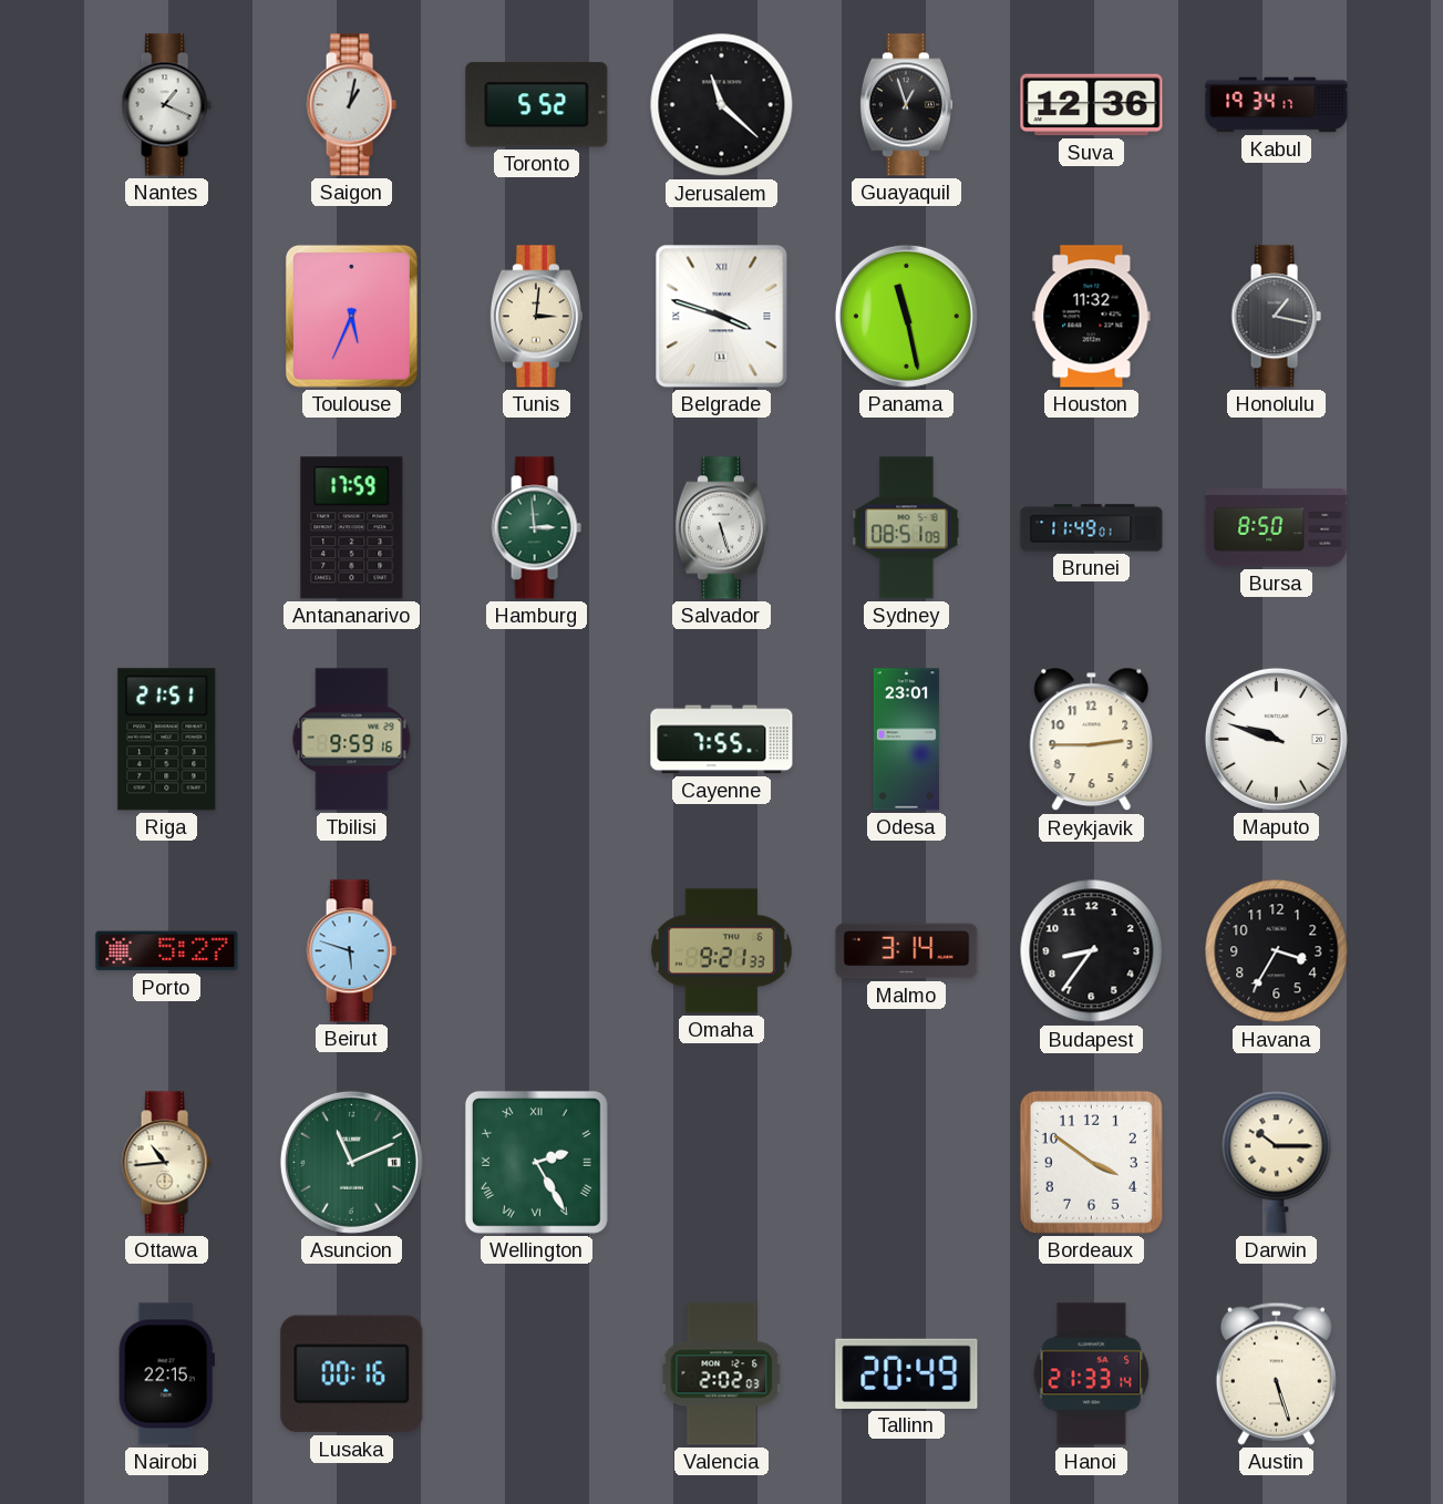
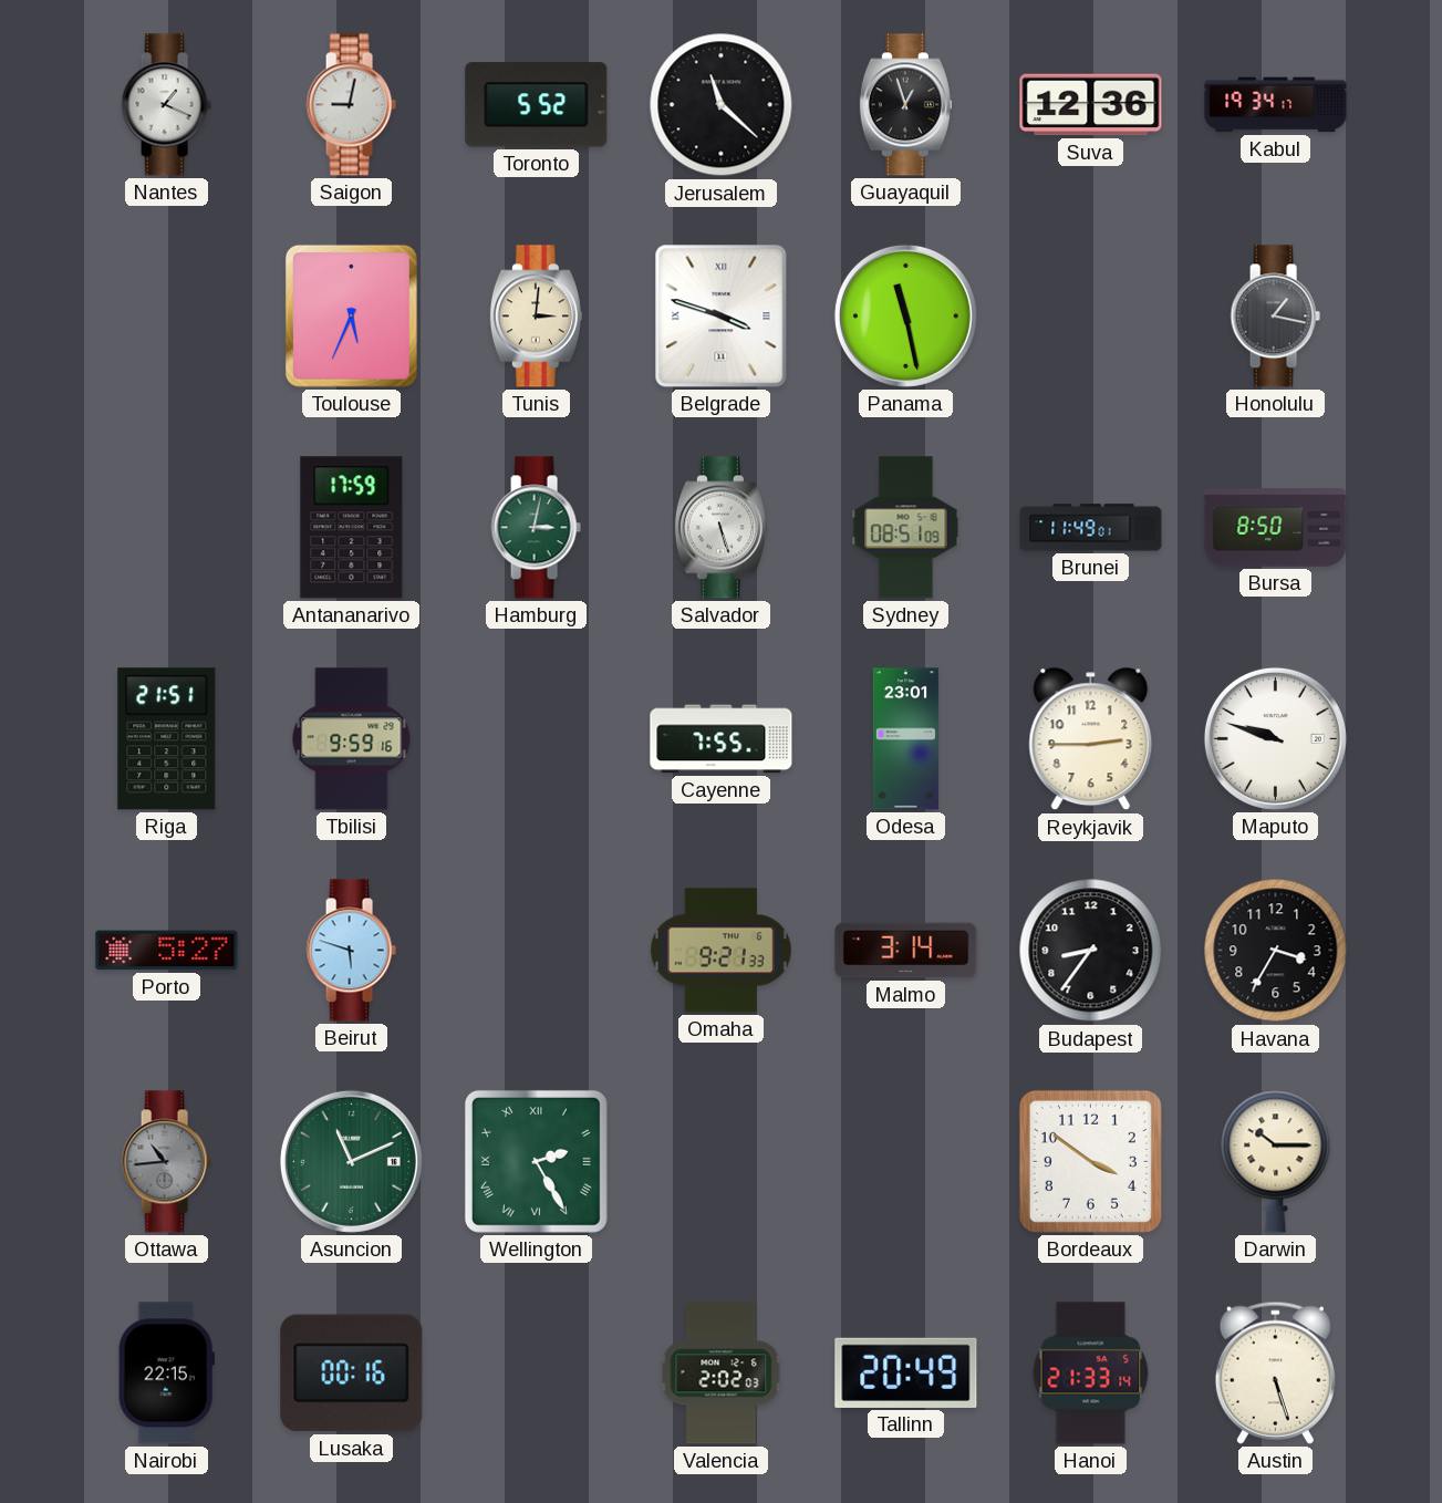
Saigon: 1:02 -> 9:02 (351, 105)
Houston: 11:32 -> none (1092, 317)
Hamburg: 2:59 -> 3:02 (536, 528)
Ottawa dial: cream -> grey (166, 1162)
